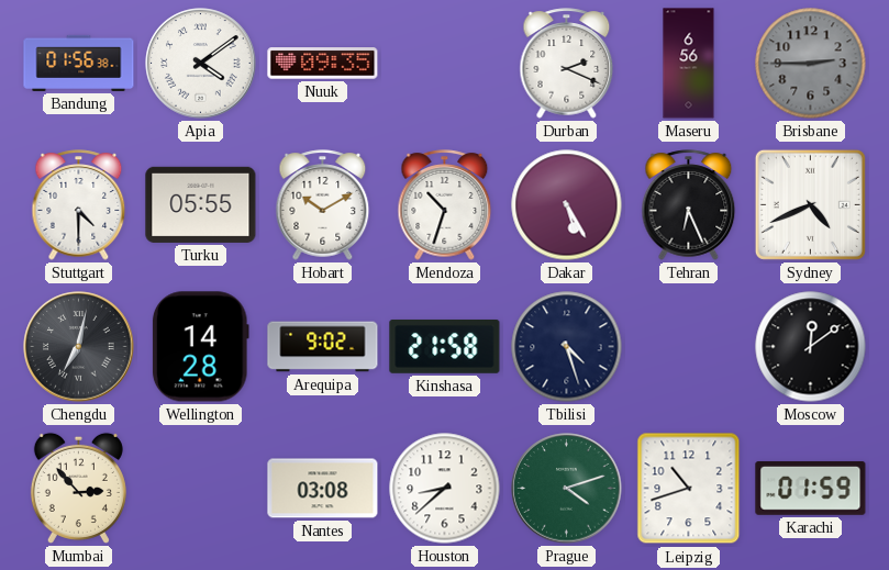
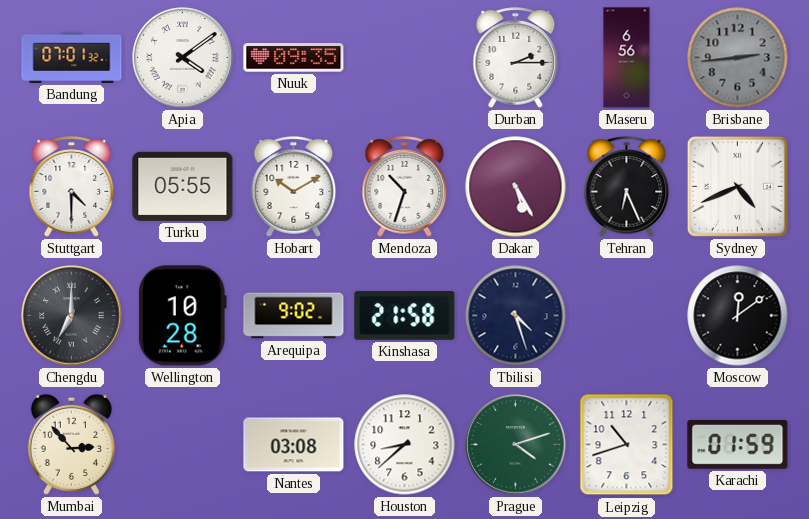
Bandung: 01:56 -> 07:01 (72, 57)
Durban: 2:19 -> 2:15 (516, 58)
Brisbane: 2:45 -> 2:44 (738, 58)
Chengdu: 7:02 -> 7:00 (72, 316)
Wellington: 14:28 -> 10:28 (182, 316)
